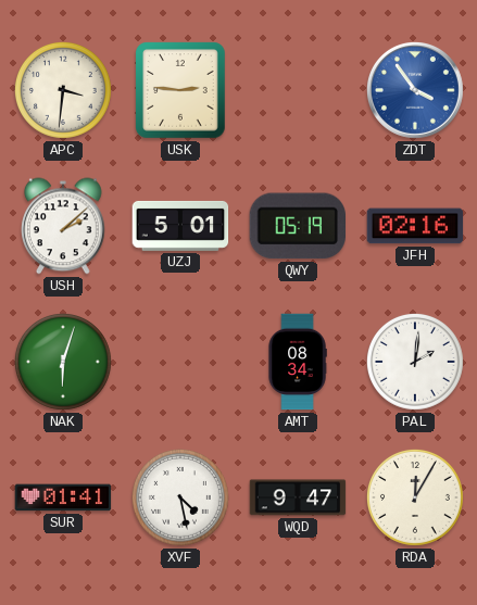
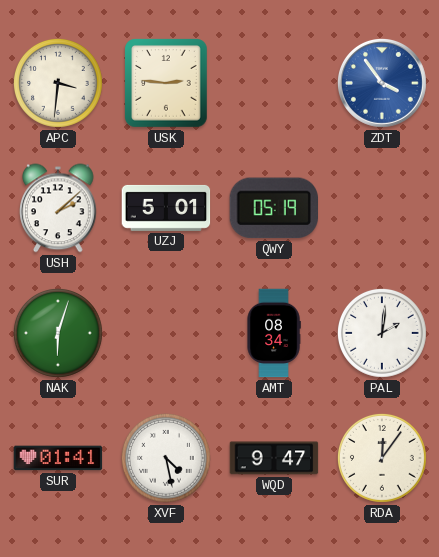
JFH: 02:16 -> none (415, 226)
RDA: 12:05 -> 12:06 (383, 459)
